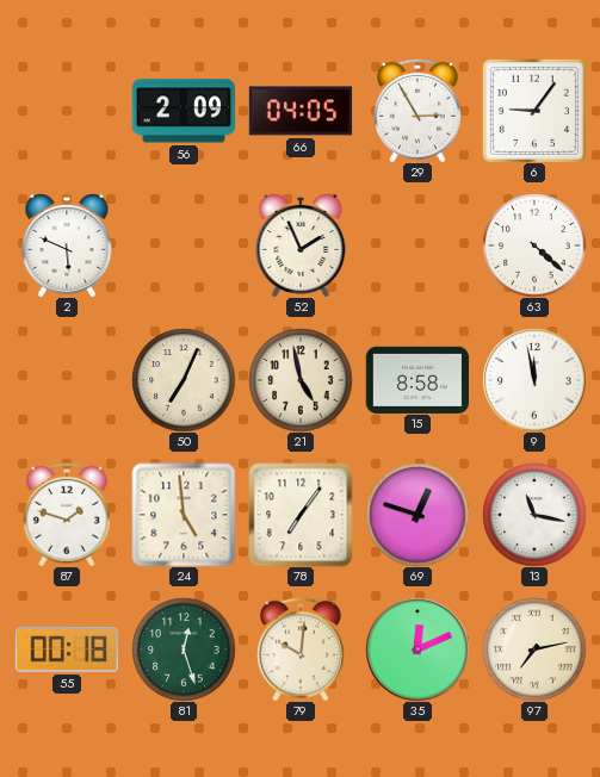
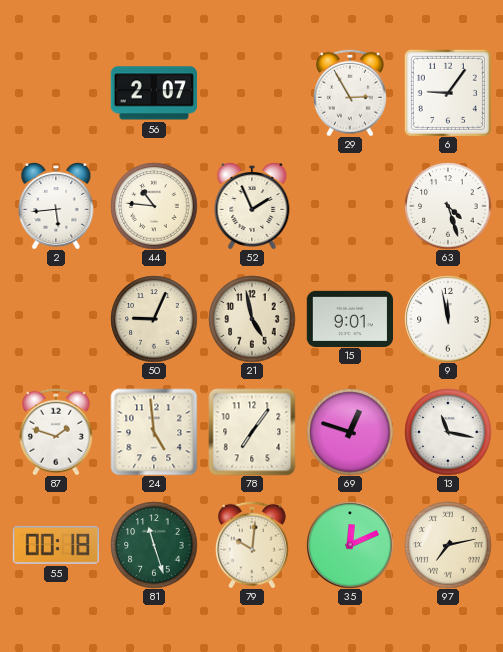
56: 2:09 -> 2:07 (153, 93)
66: 04:05 -> none (301, 111)
2: 5:49 -> 5:44 (56, 206)
44: none -> 10:46 (154, 206)
63: 4:22 -> 4:27 (448, 206)
50: 7:04 -> 9:04 (154, 319)
15: 8:58 -> 9:01 (349, 318)
81: 12:27 -> 11:27 (154, 545)
